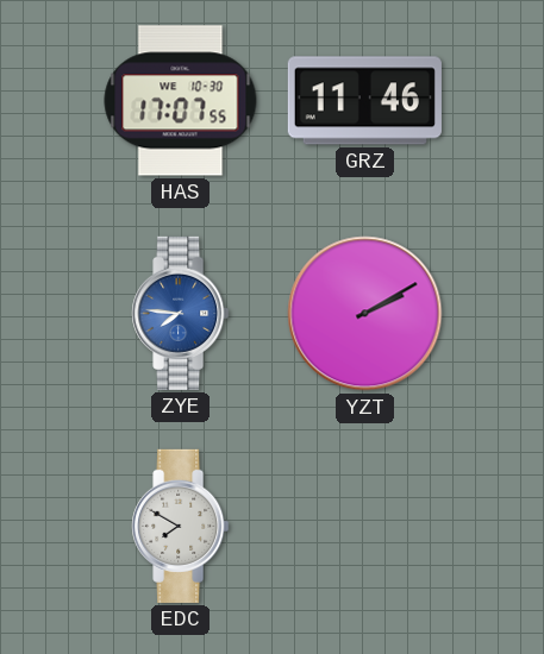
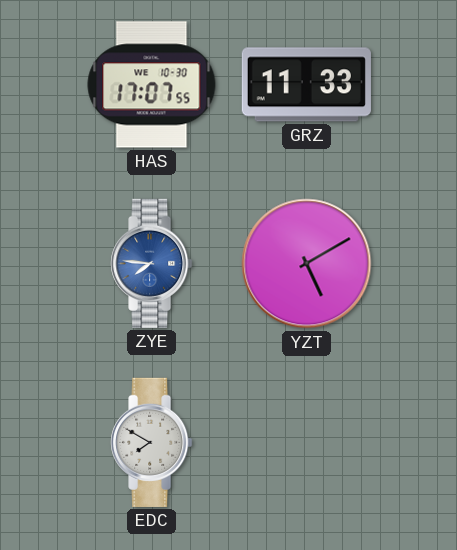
GRZ: 11:46 -> 11:33 (306, 85)
YZT: 2:10 -> 5:10 (307, 264)
